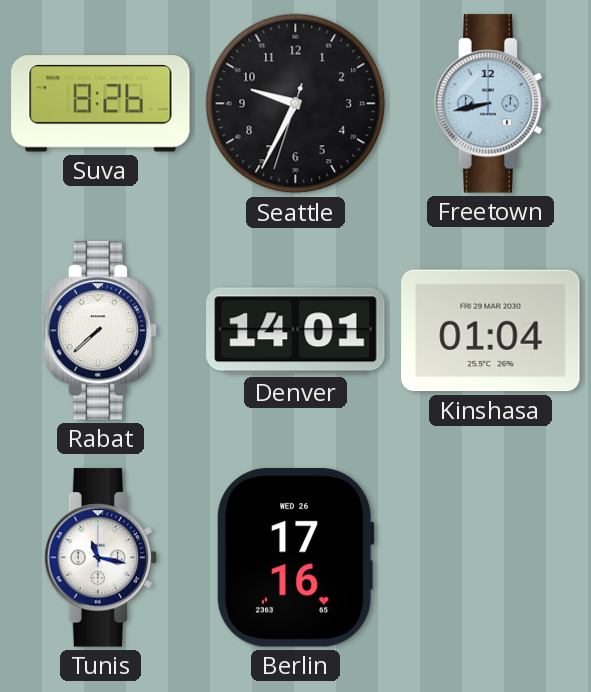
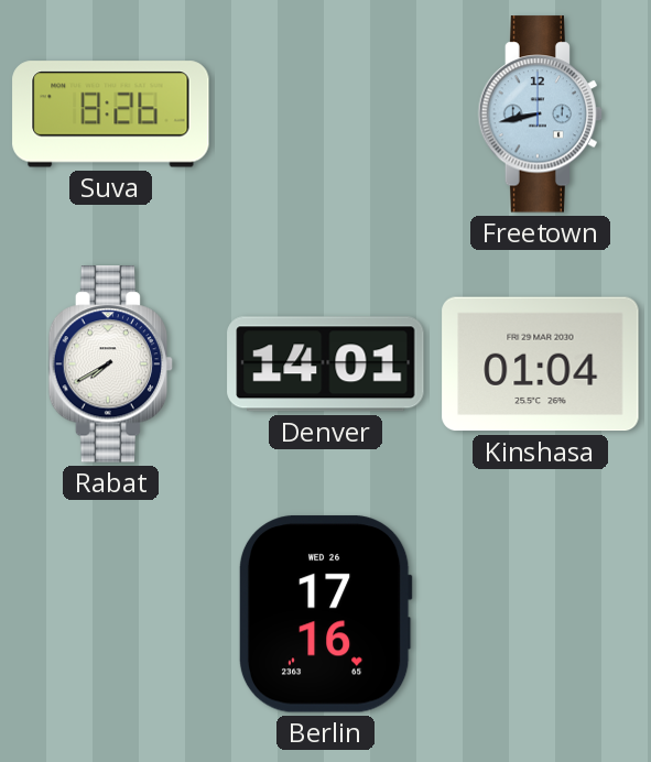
Seattle: 9:34 -> none (296, 104)
Rabat: 7:38 -> 7:40 (111, 364)
Tunis: 11:17 -> none (101, 558)
